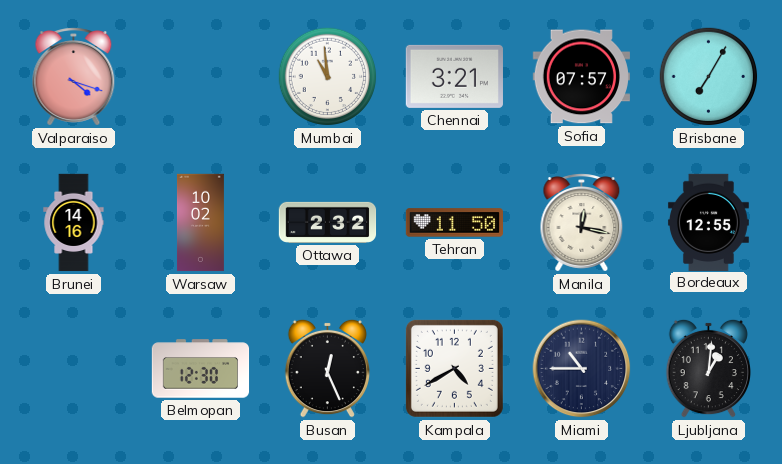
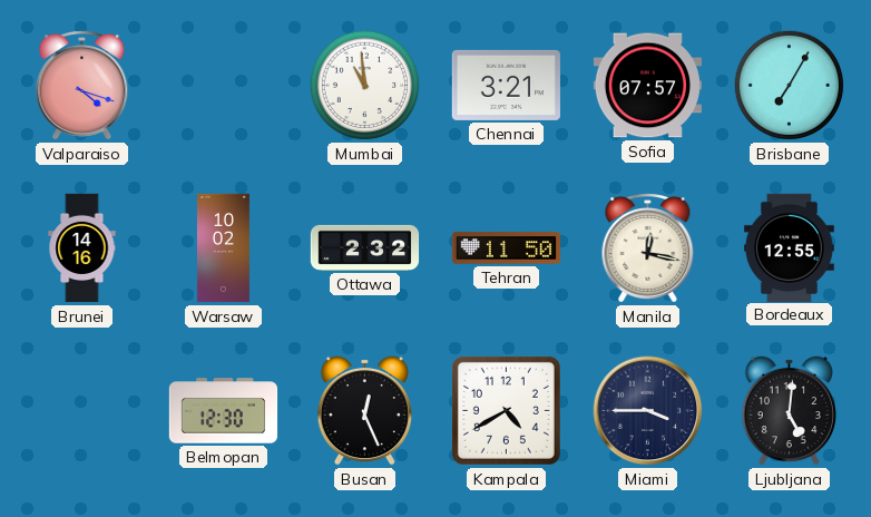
Miami: 10:45 -> 3:45 (648, 411)
Ljubljana: 1:01 -> 5:01 (789, 410)
